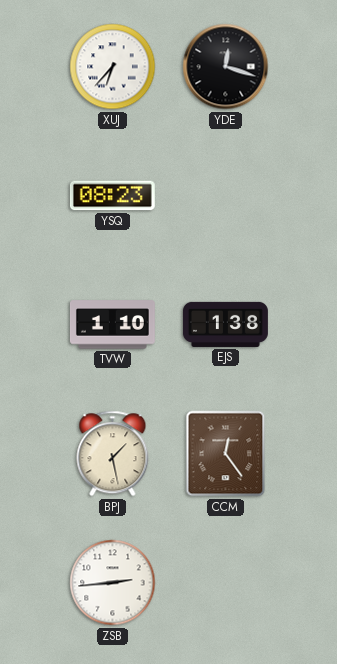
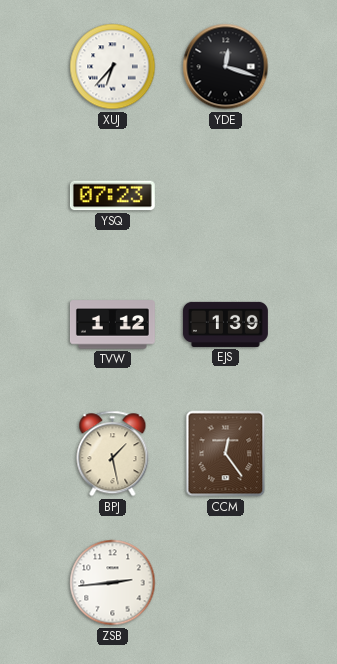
YSQ: 08:23 -> 07:23 (112, 196)
TVW: 1:10 -> 1:12 (112, 325)
EJS: 1:38 -> 1:39 (225, 324)
